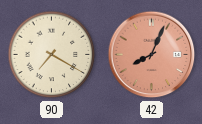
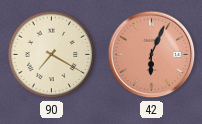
42: 8:04 -> 6:04 (152, 55)
